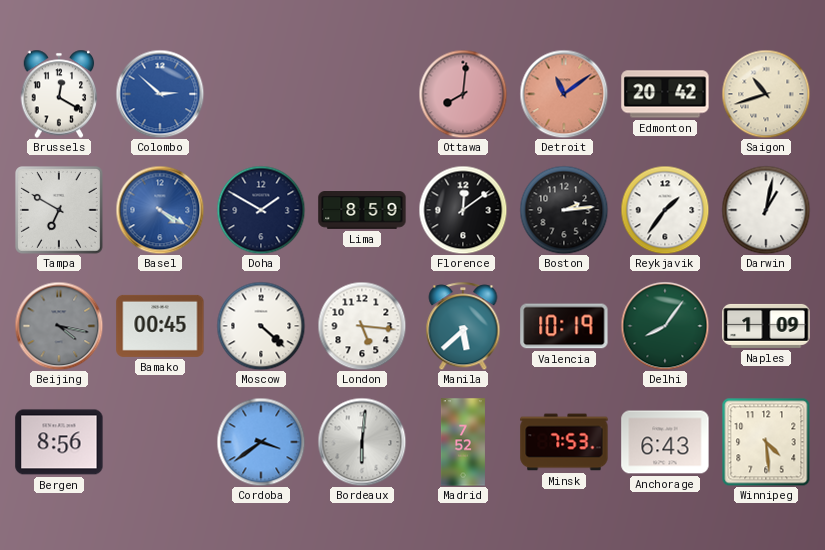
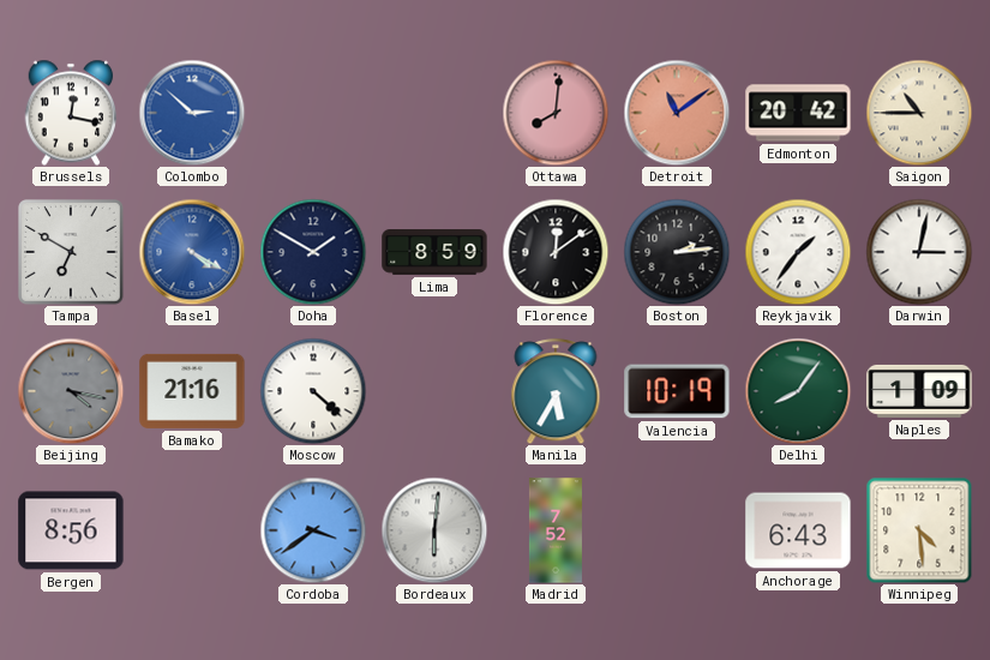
Brussels: 12:20 -> 12:17 (71, 113)
Saigon: 10:42 -> 10:45 (919, 113)
Darwin: 1:02 -> 3:02 (919, 252)
Bamako: 00:45 -> 21:16 (192, 391)
London: 5:16 -> none (362, 326)
Manila: 5:38 -> 5:35 (556, 391)
Minsk: 7:53 -> none (564, 442)
